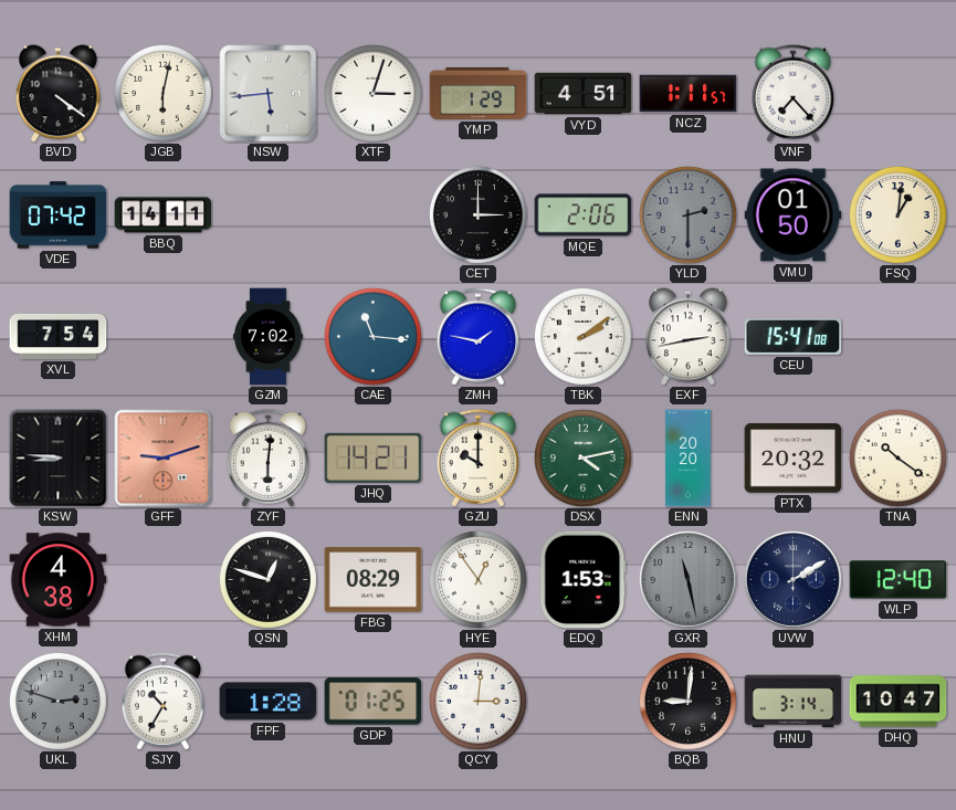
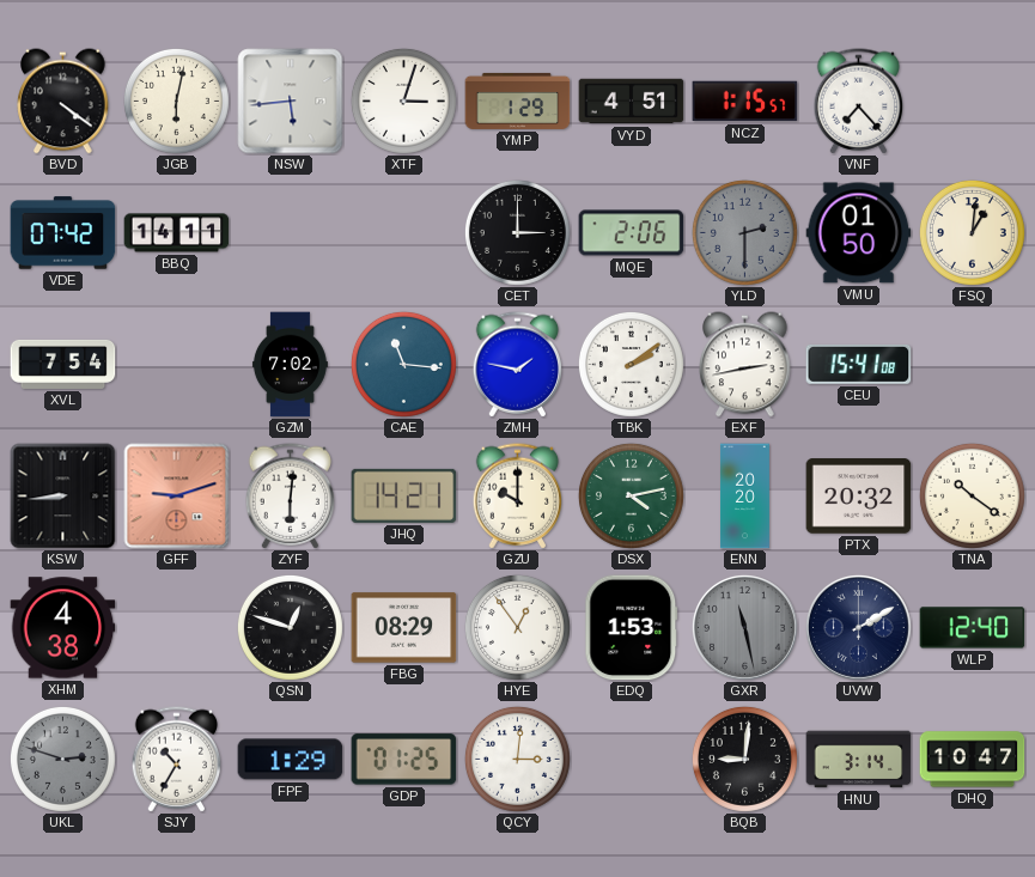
NCZ: 1:11 -> 1:15 (745, 102)
KSW: 8:46 -> 8:44 (63, 497)
FPF: 1:28 -> 1:29 (291, 760)
